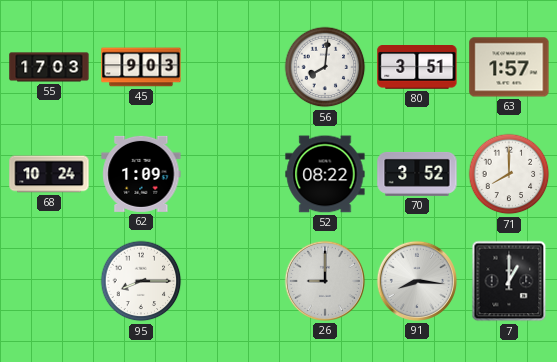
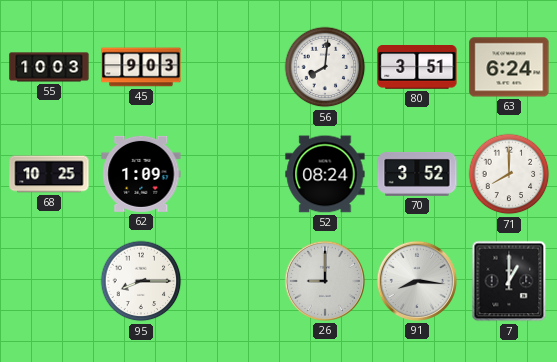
55: 17:03 -> 10:03 (49, 67)
63: 1:57 -> 6:24 (509, 67)
68: 10:24 -> 10:25 (49, 174)
52: 08:22 -> 08:24 (325, 174)
